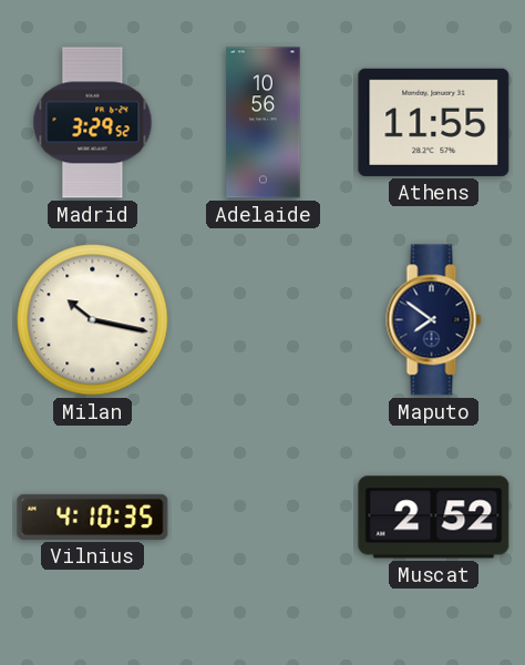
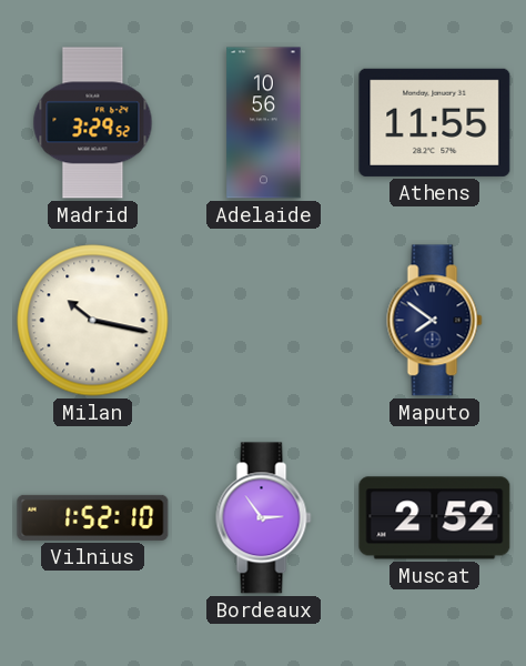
Vilnius: 4:10 -> 1:52 (93, 517)
Bordeaux: none -> 2:54 (264, 518)
